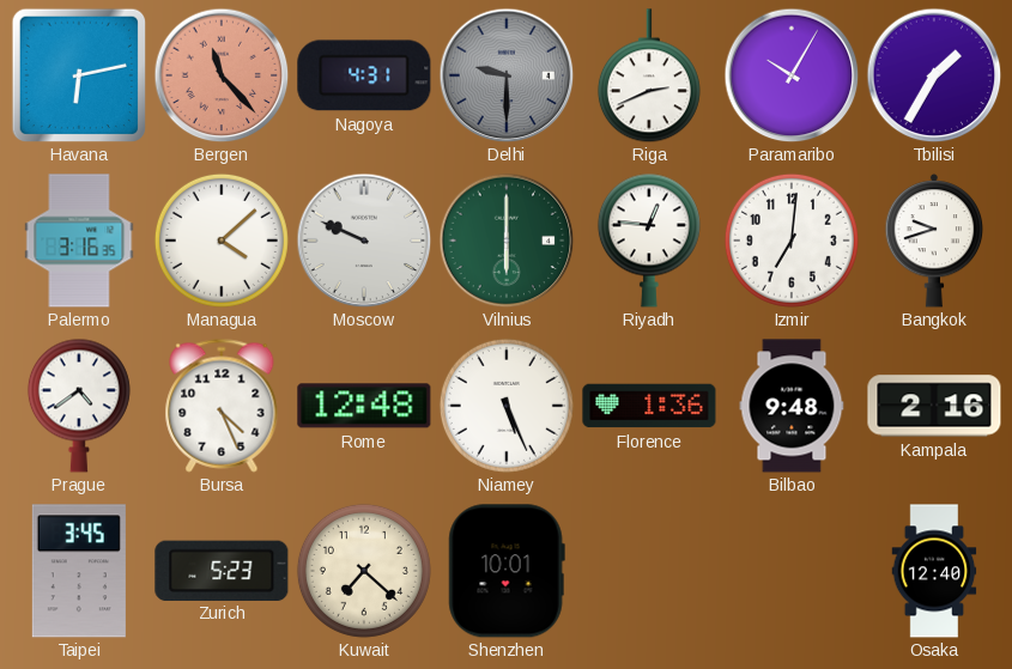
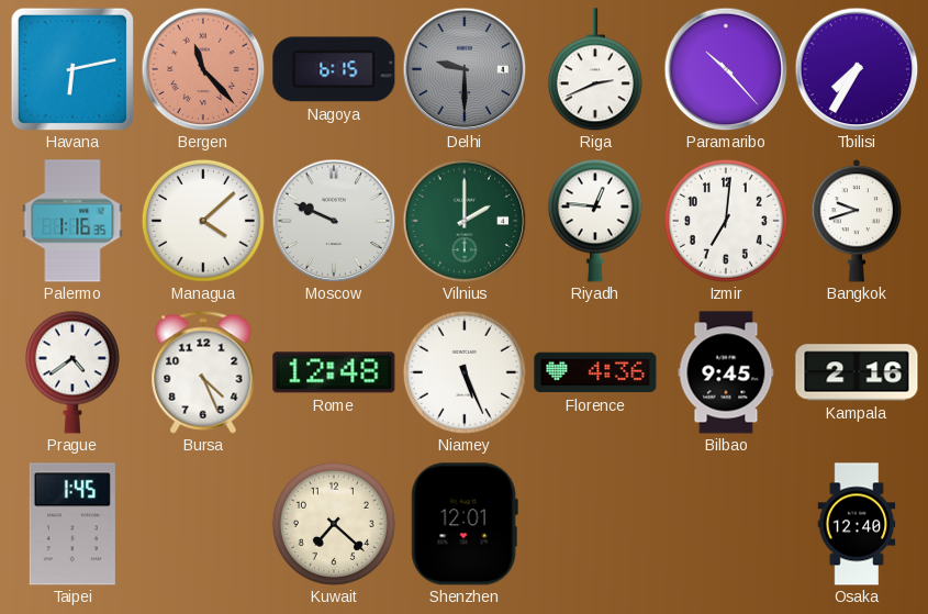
Nagoya: 4:31 -> 6:15 (334, 69)
Paramaribo: 10:05 -> 10:23 (726, 69)
Tbilisi: 1:35 -> 7:35 (857, 69)
Palermo: 3:16 -> 1:16 (72, 221)
Vilnius: 6:00 -> 2:00 (465, 221)
Florence: 1:36 -> 4:36 (595, 372)
Bilbao: 9:48 -> 9:45 (726, 372)
Taipei: 3:45 -> 1:45 (72, 524)
Zurich: 5:23 -> none (222, 570)
Shenzhen: 10:01 -> 12:01 (465, 524)
